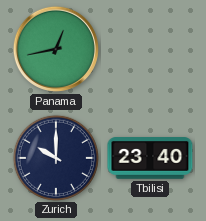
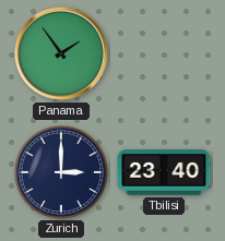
Panama: 12:43 -> 1:54 (61, 53)
Zurich: 10:00 -> 3:00 (60, 171)
